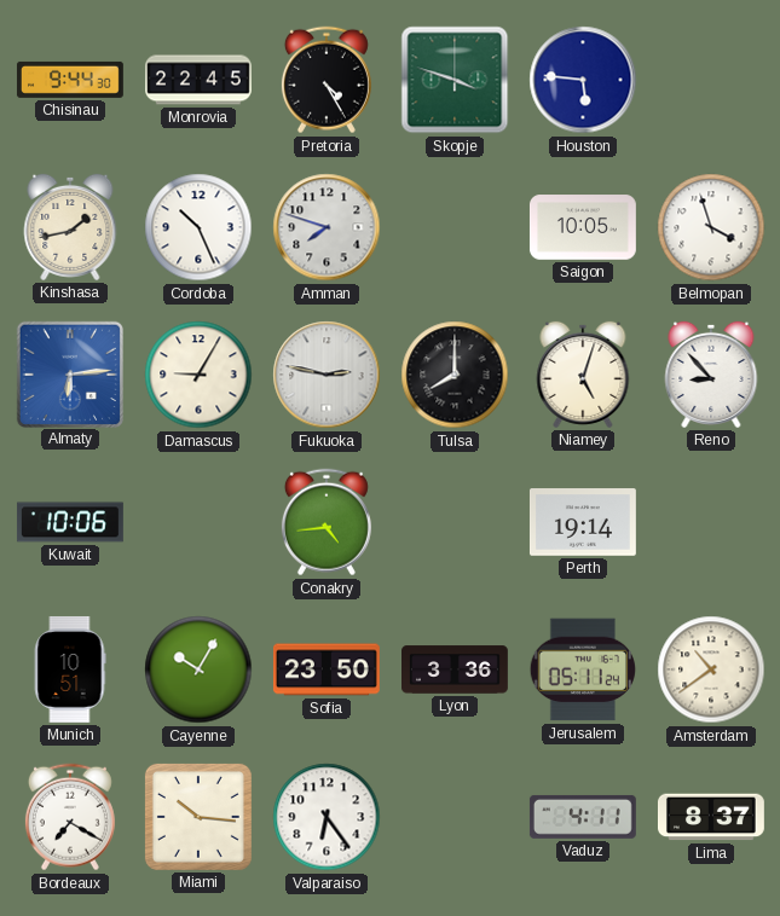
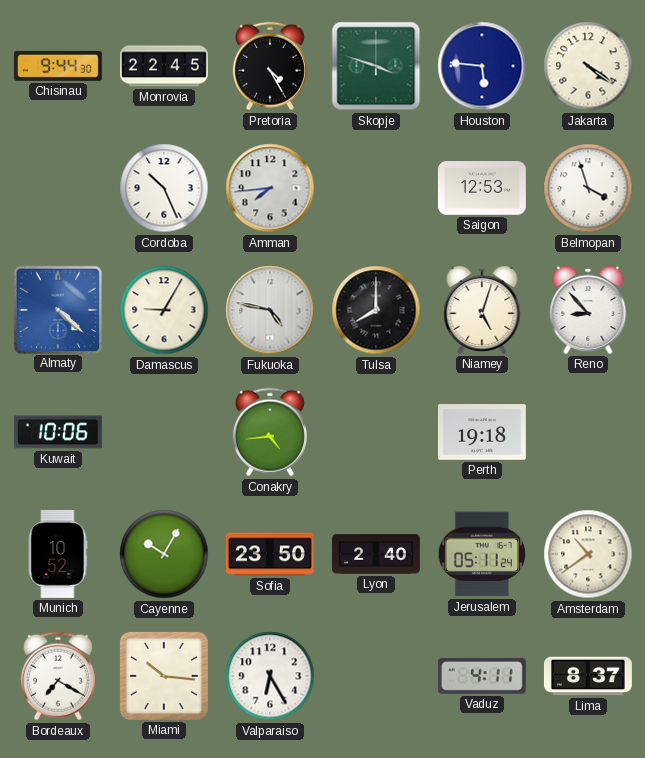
Jakarta: none -> 4:21 (588, 66)
Kinshasa: 1:43 -> none (70, 227)
Amman: 7:48 -> 7:44 (270, 188)
Saigon: 10:05 -> 12:53 (482, 188)
Almaty: 6:14 -> 4:22 (57, 309)
Fukuoka: 2:47 -> 4:47 (270, 310)
Perth: 19:14 -> 19:18 (482, 432)
Munich: 10:51 -> 10:52 (58, 554)
Lyon: 3:36 -> 2:40 (377, 554)
Valparaiso: 6:24 -> 6:25 (270, 676)
